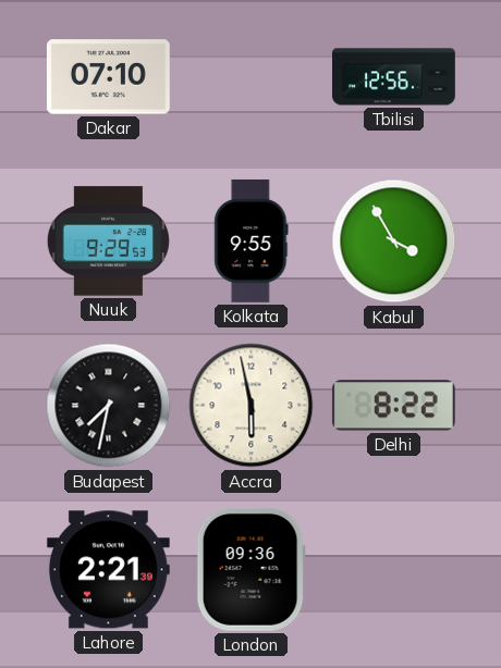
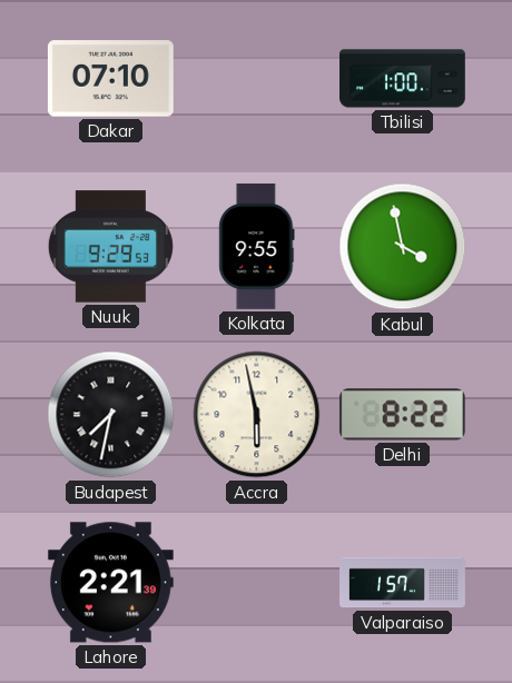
Tbilisi: 12:56 -> 1:00 (403, 79)
Kabul: 3:55 -> 3:58 (403, 247)
London: 09:36 -> none (250, 569)
Valparaiso: none -> 1:57 (403, 583)
